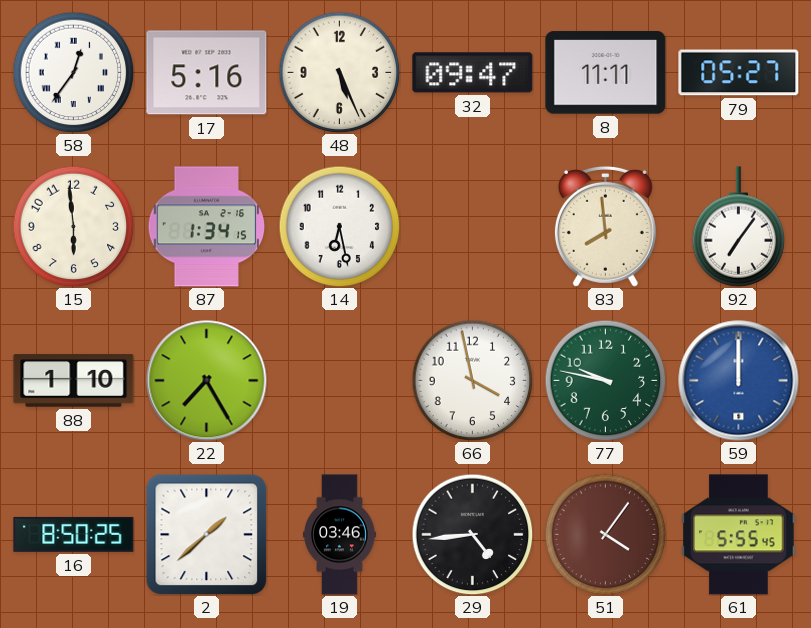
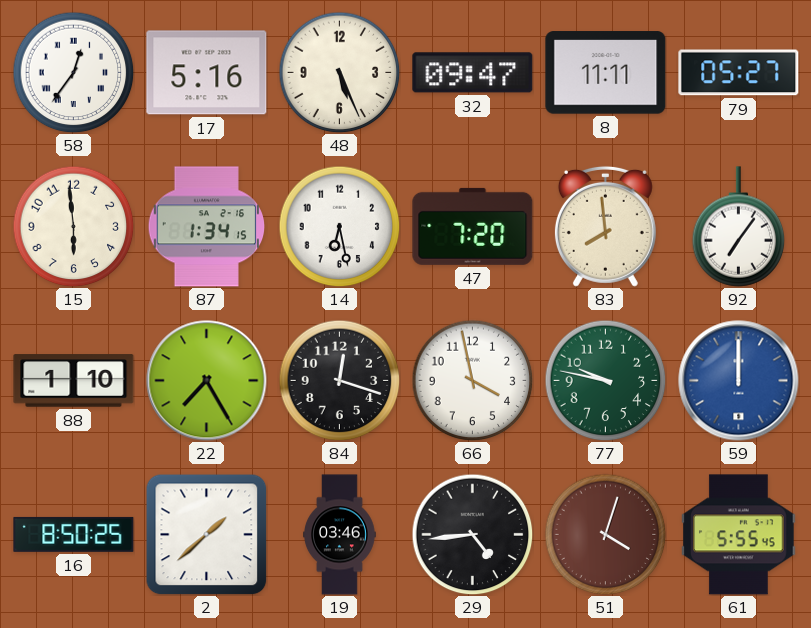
47: none -> 7:20 (473, 226)
84: none -> 12:18 (339, 380)
51: 4:06 -> 4:03 (605, 534)
